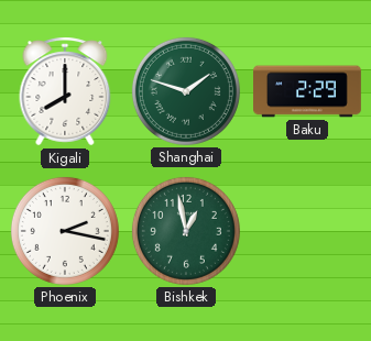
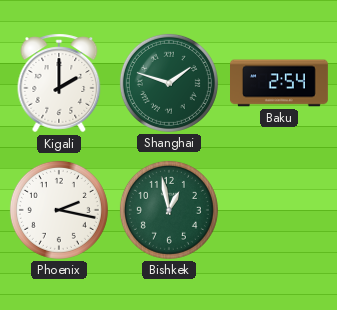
Kigali: 8:00 -> 2:00 (59, 83)
Baku: 2:29 -> 2:54 (280, 83)
